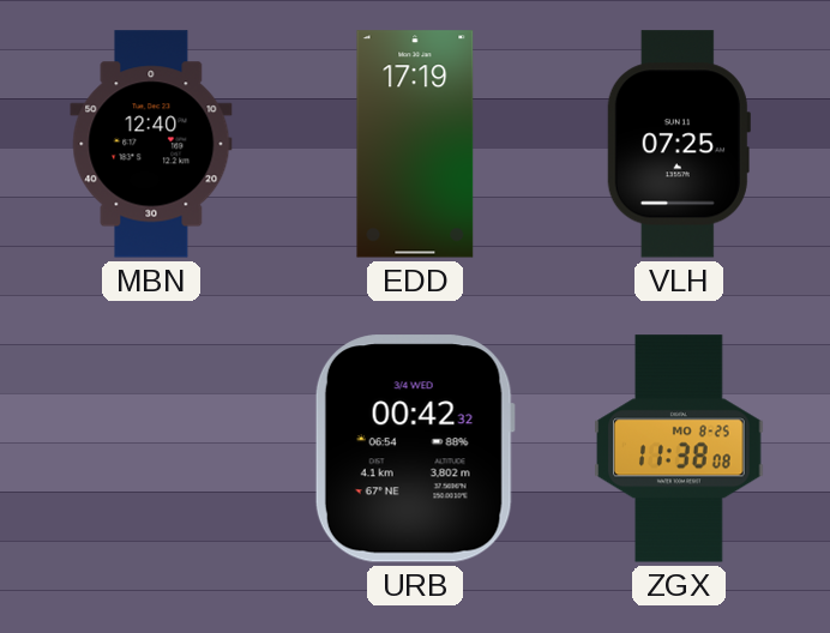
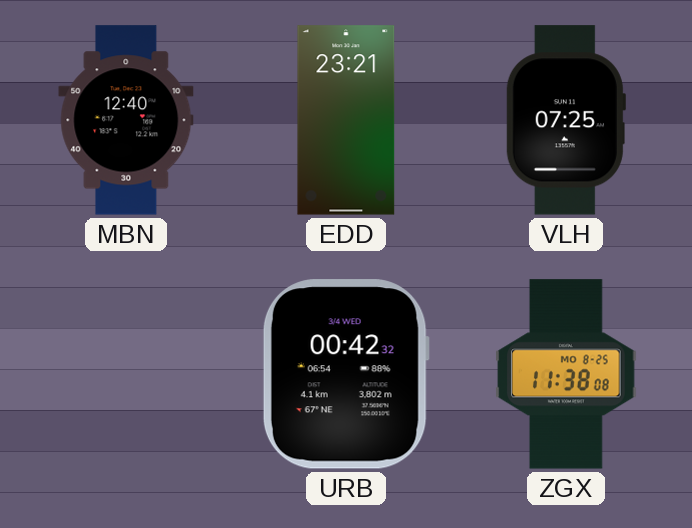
EDD: 17:19 -> 23:21 (346, 120)
